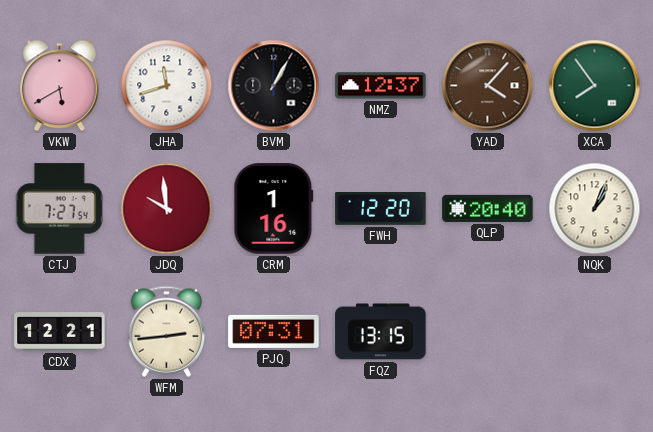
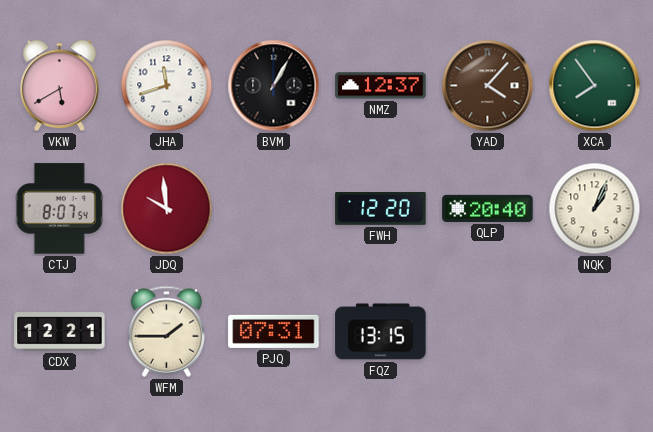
CTJ: 7:27 -> 8:07 (59, 209)
CRM: 1:16 -> none (274, 209)
WFM: 2:44 -> 1:45 (166, 331)
